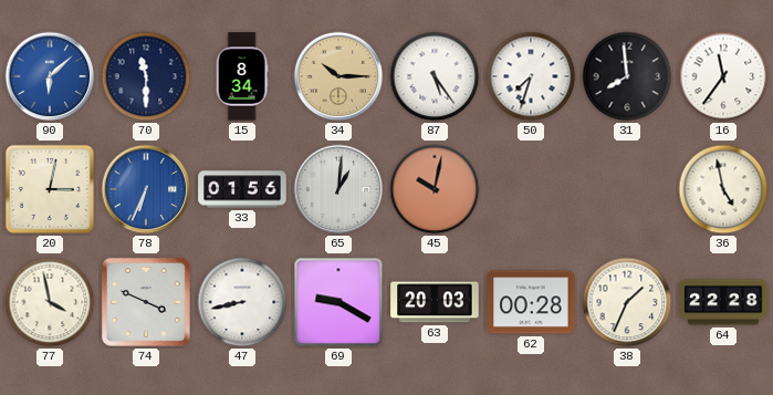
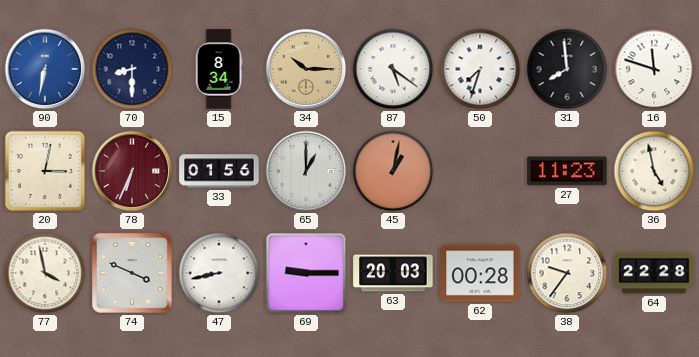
90: 6:08 -> 6:32 (45, 69)
70: 11:30 -> 8:30 (132, 69)
87: 5:24 -> 5:21 (393, 69)
16: 11:36 -> 11:48 (654, 69)
78 dial: blue -> burgundy (132, 171)
65: 1:01 -> 1:00 (306, 171)
45: 10:02 -> 1:02 (393, 171)
27: none -> 11:23 (567, 171)
69: 9:20 -> 9:15 (306, 273)
38: 1:34 -> 9:36 (567, 273)
